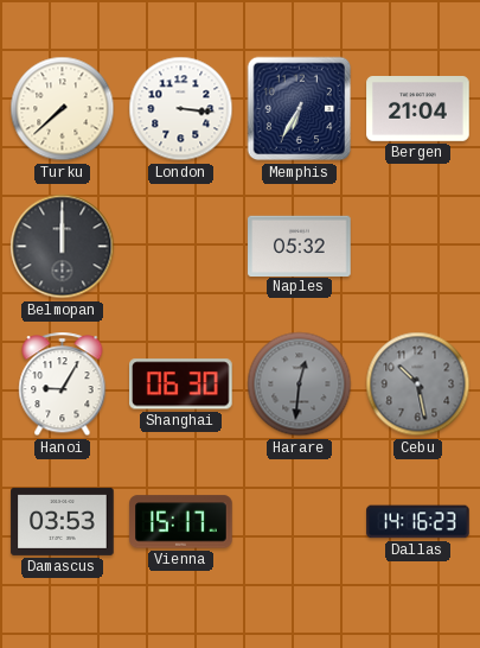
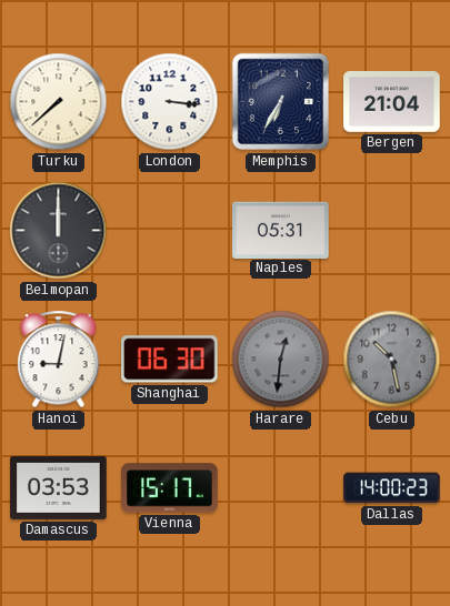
Naples: 05:32 -> 05:31 (281, 230)
Hanoi: 9:05 -> 9:02 (59, 360)
Dallas: 14:16 -> 14:00 (392, 488)
